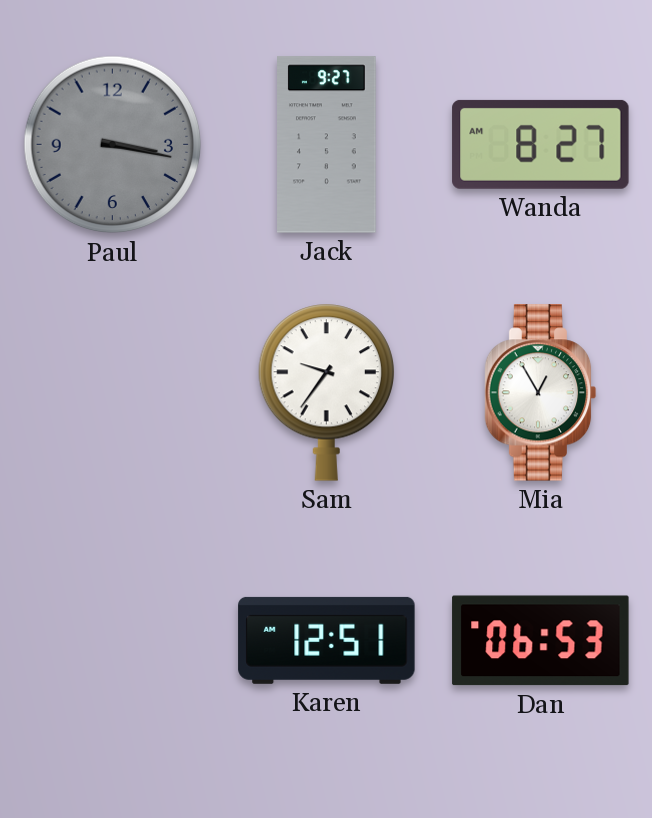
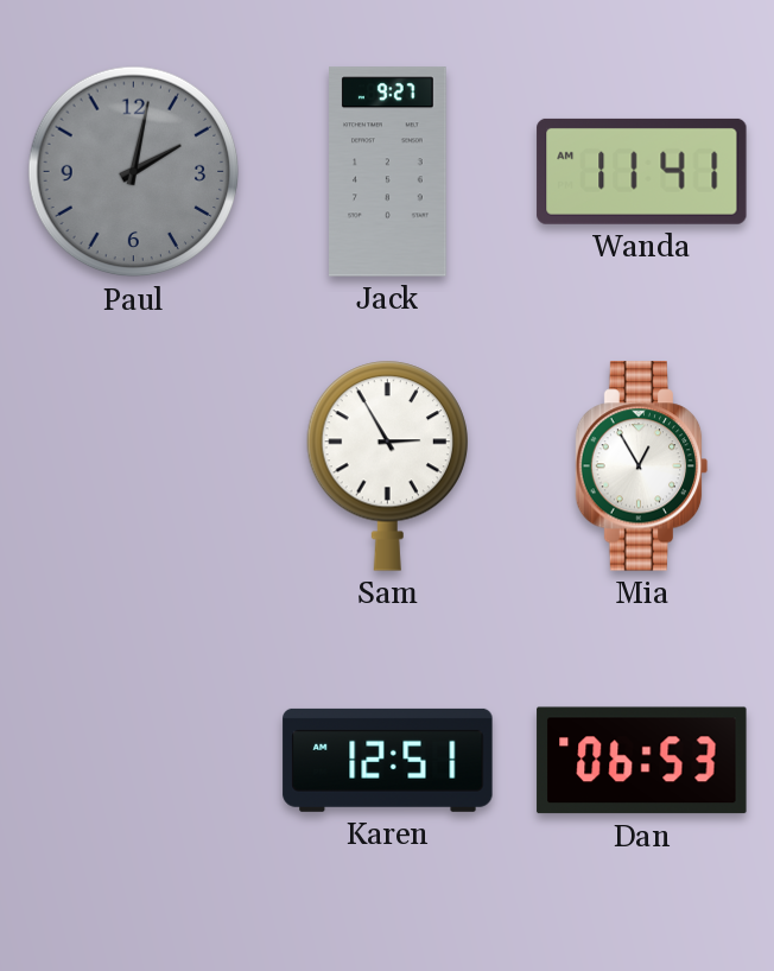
Paul: 3:17 -> 2:02 (134, 172)
Wanda: 8:27 -> 11:41 (642, 171)
Sam: 9:36 -> 2:55 (387, 465)
